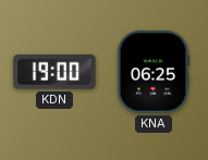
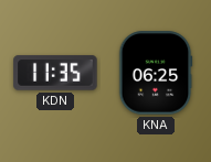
KDN: 19:00 -> 11:35 (55, 73)
